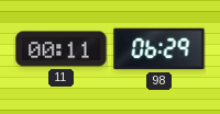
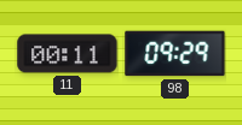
98: 06:29 -> 09:29 (175, 54)
